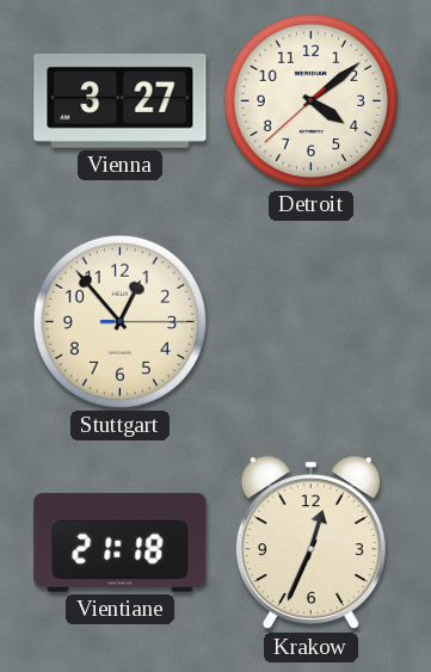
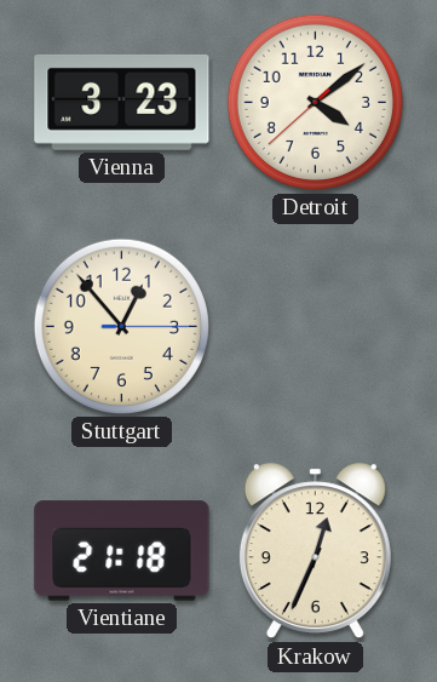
Vienna: 3:27 -> 3:23 (122, 102)
